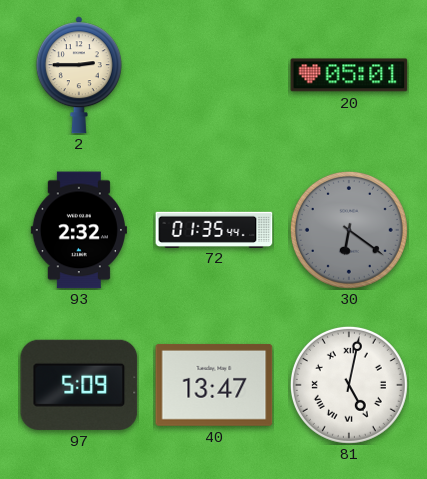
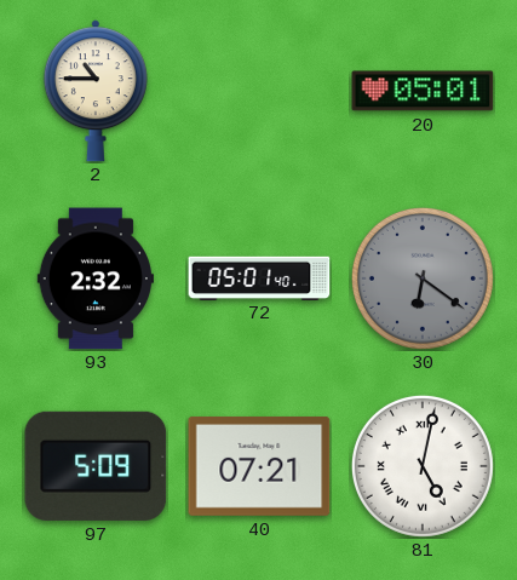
2: 2:45 -> 10:45 (96, 91)
72: 01:35 -> 05:01 (259, 277)
40: 13:47 -> 07:21 (259, 466)
